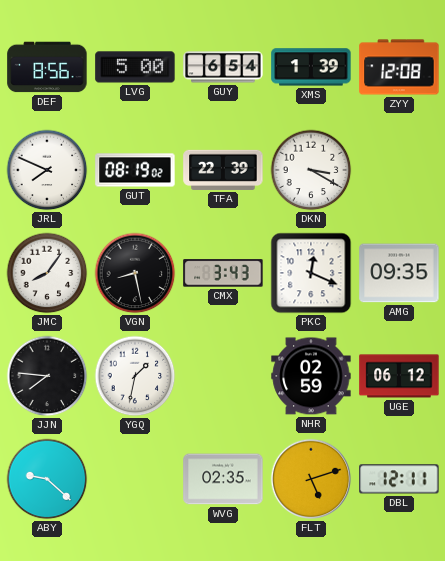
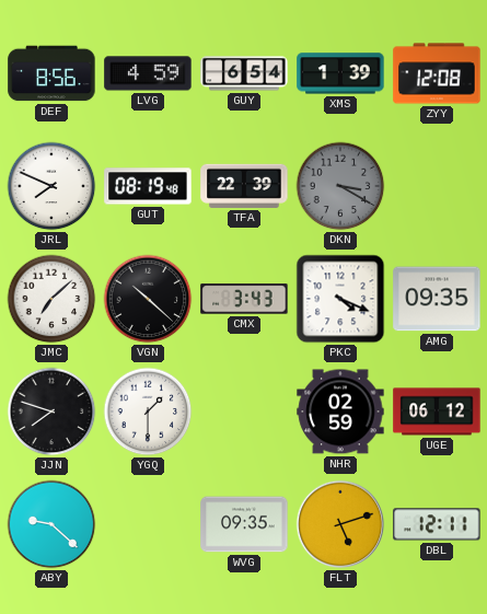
LVG: 5:00 -> 4:59 (148, 73)
GUT: 08:19:02 -> 08:19:48 (148, 186)
DKN dial: white -> grey (340, 186)
JMC: 8:06 -> 7:08 (51, 299)
VGN: 8:28 -> 10:22 (148, 299)
PKC: 12:19 -> 4:19 (340, 299)
JJN: 7:46 -> 7:48 (51, 412)
YGQ: 1:32 -> 1:30 (148, 412)
WVG: 02:35 -> 09:35 (244, 524)
